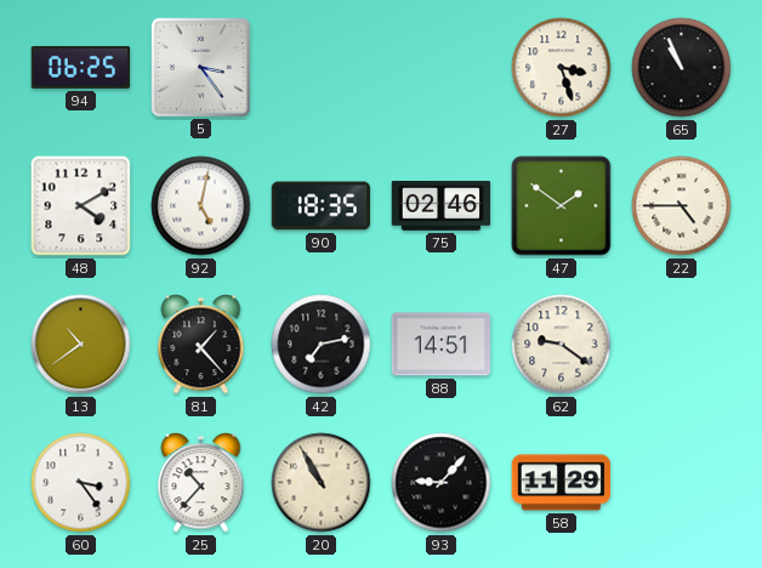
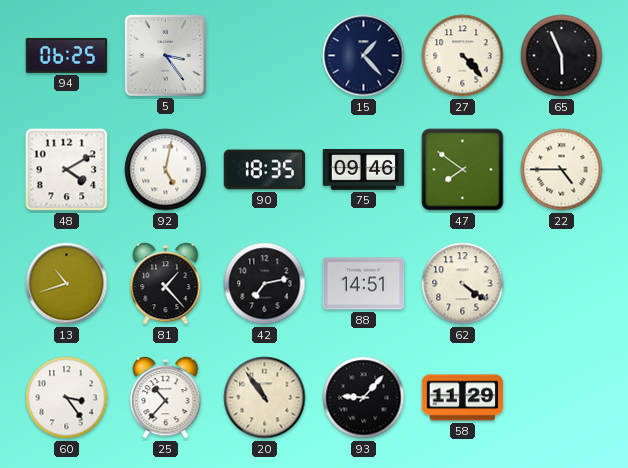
15: none -> 1:23 (364, 56)
27: 3:27 -> 4:23 (463, 56)
65: 10:56 -> 5:56 (562, 56)
75: 02:46 -> 09:46 (364, 170)
47: 1:51 -> 7:51 (463, 170)
13: 10:39 -> 10:42 (67, 284)
62: 9:21 -> 4:21 (463, 284)
20: 10:55 -> 10:54 (265, 398)
